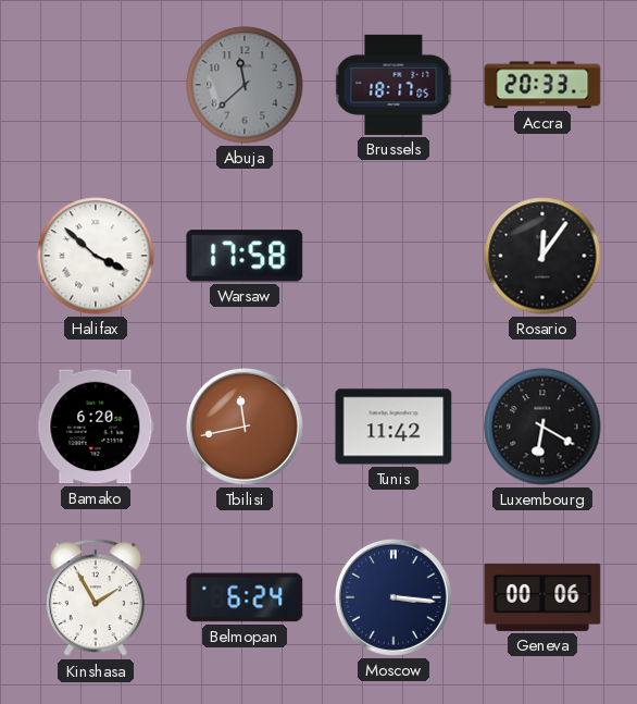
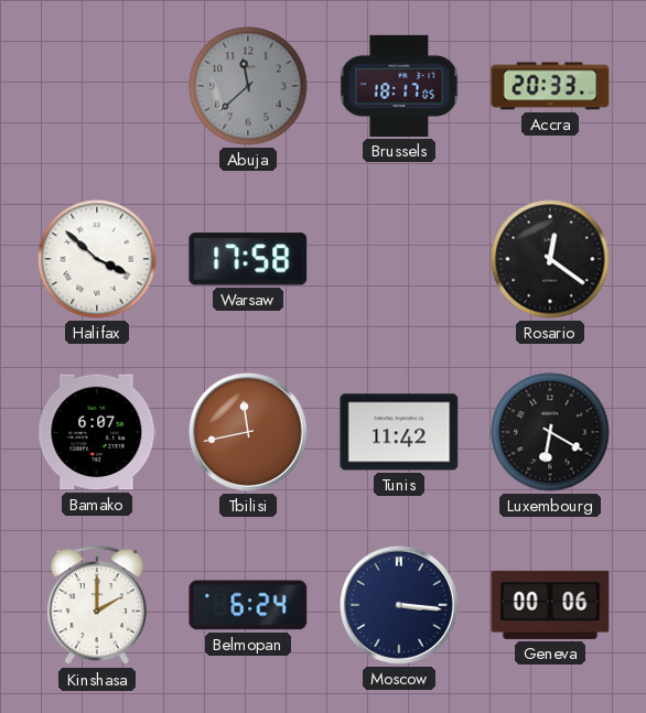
Rosario: 12:06 -> 12:21 (550, 259)
Bamako: 6:20 -> 6:07 (97, 432)
Kinshasa: 1:55 -> 2:00 (97, 606)
